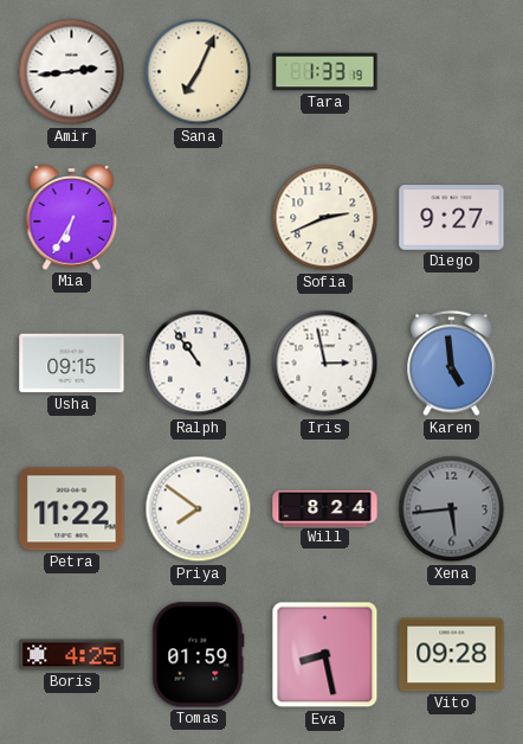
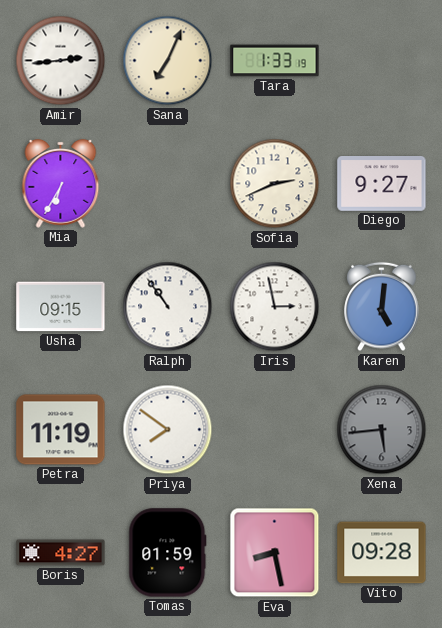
Karen: 4:59 -> 5:01 (382, 307)
Petra: 11:22 -> 11:19 (61, 430)
Will: 8:24 -> none (325, 508)
Boris: 4:25 -> 4:27 (61, 553)
